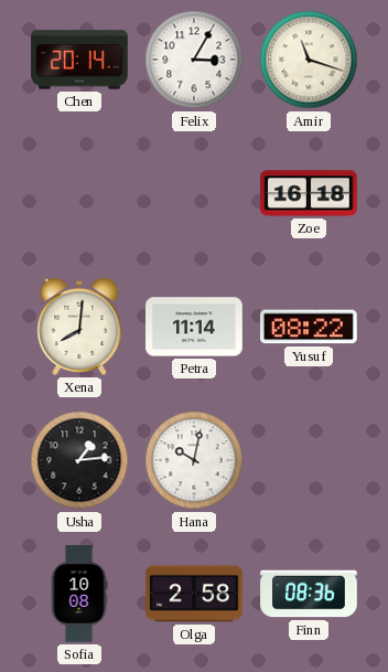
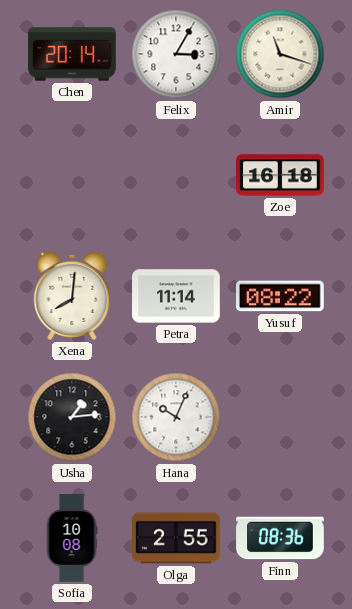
Hana: 10:02 -> 10:04 (176, 417)
Olga: 2:58 -> 2:55 (176, 538)
